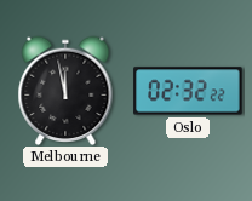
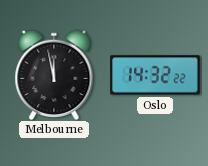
Oslo: 02:32 -> 14:32 (155, 75)
